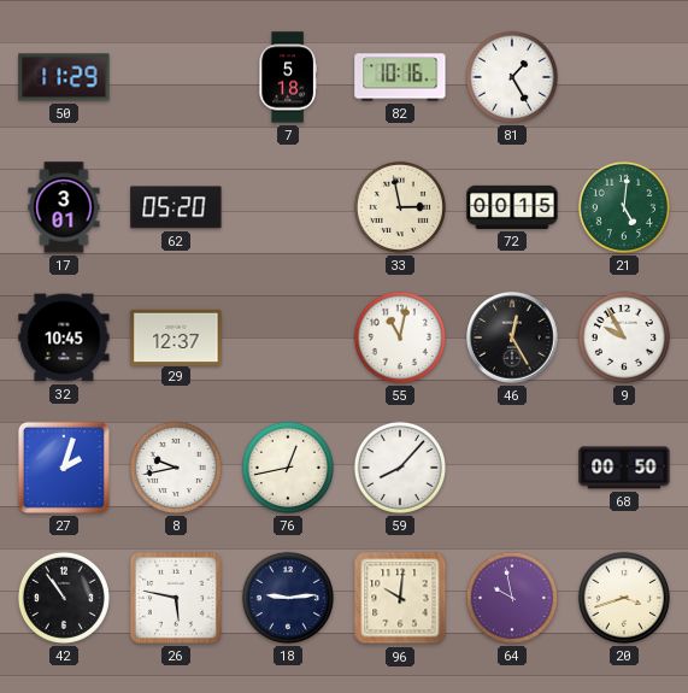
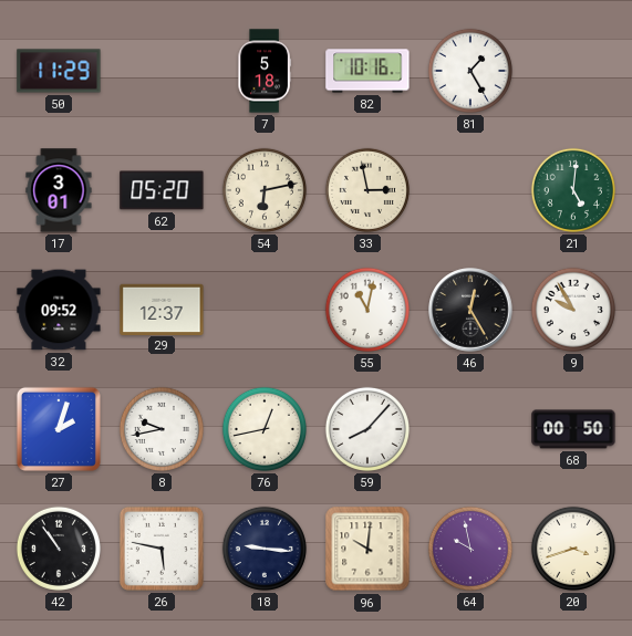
54: none -> 6:13 (265, 190)
72: 00:15 -> none (512, 207)
32: 10:45 -> 09:52 (59, 310)
18: 9:14 -> 9:16 (265, 549)
